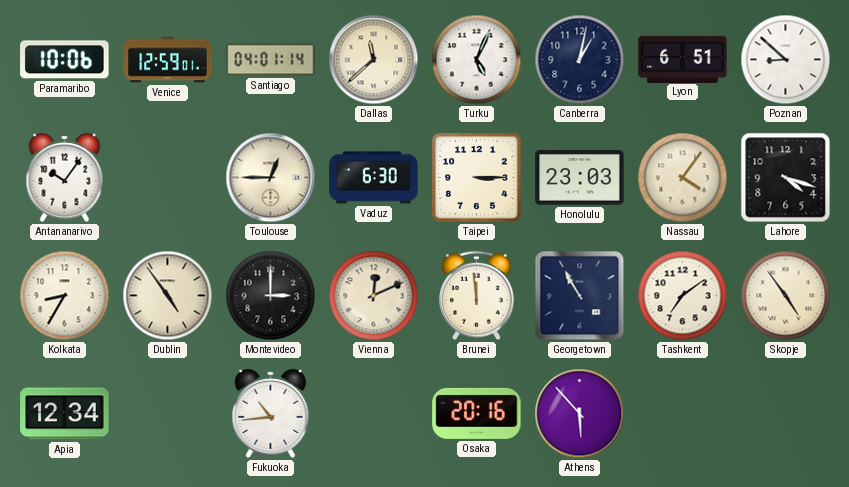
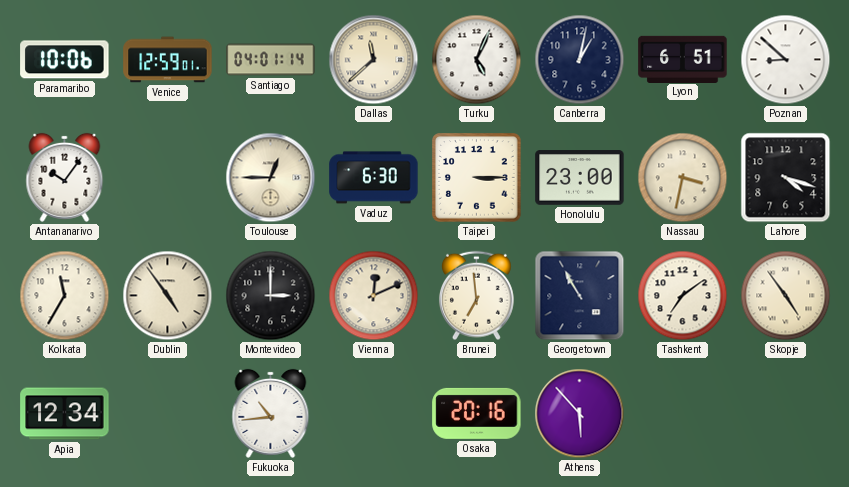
Honolulu: 23:03 -> 23:00 (580, 178)
Nassau: 4:06 -> 3:32 (683, 178)
Kolkata: 8:35 -> 11:35 (65, 296)
Brunei: 11:59 -> 6:59 (476, 296)
